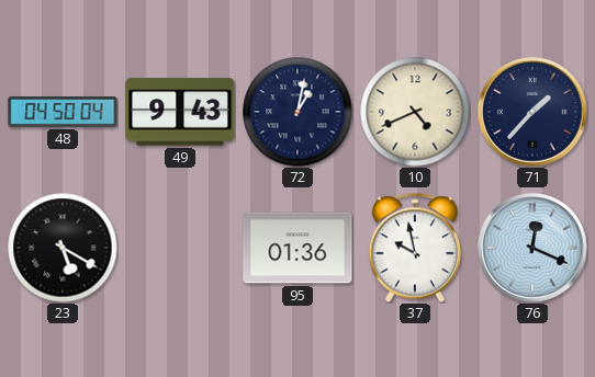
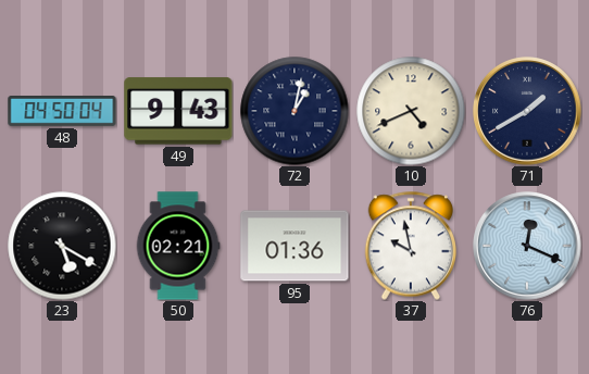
71: 1:37 -> 1:40 (527, 111)
50: none -> 02:21 (178, 246)
